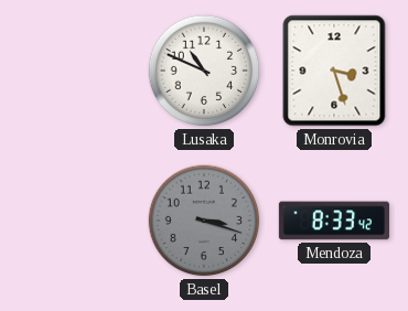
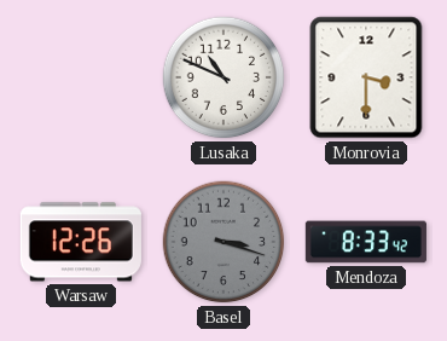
Monrovia: 3:27 -> 3:30 (366, 77)
Warsaw: none -> 12:26 (81, 242)
